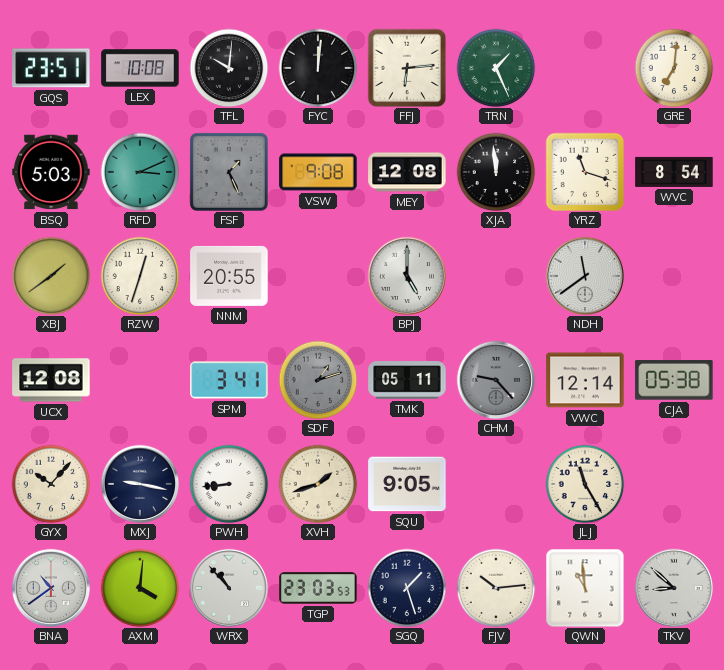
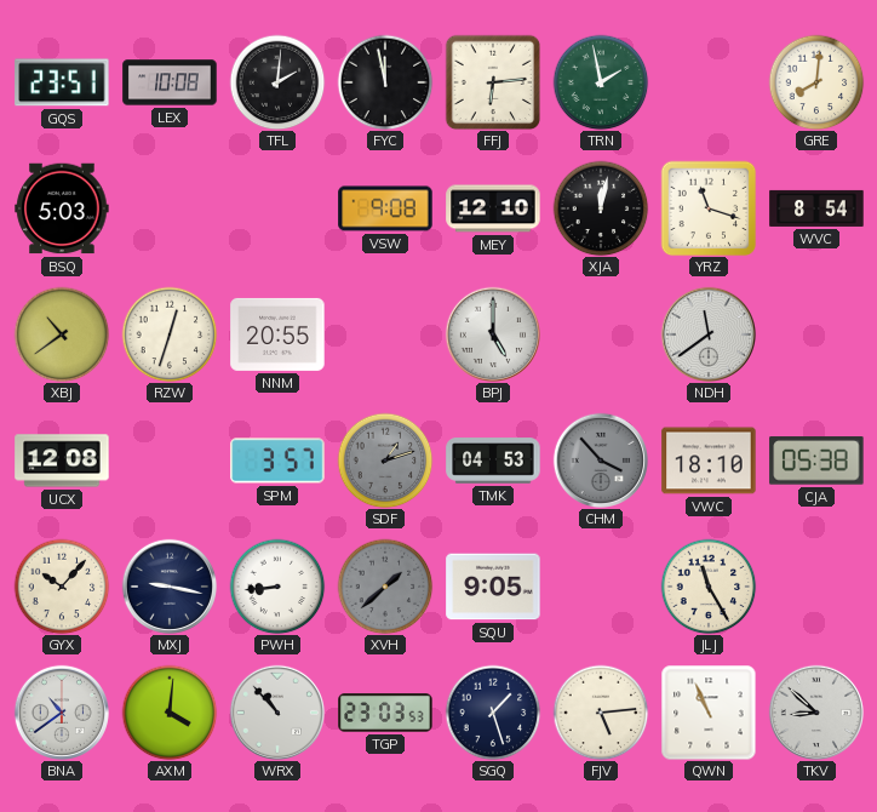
TFL: 10:01 -> 2:01 (277, 82)
FYC: 12:01 -> 11:58 (385, 82)
TRN: 1:26 -> 1:58 (601, 82)
GRE: 7:01 -> 8:01 (816, 82)
RFD: 3:11 -> none (140, 172)
FSF: 1:26 -> none (229, 172)
MEY: 12:08 -> 12:10 (493, 208)
XJA: 11:59 -> 12:02 (601, 208)
XBJ: 1:39 -> 10:39 (62, 334)
SPM: 3:41 -> 3:57 (277, 461)
TMK: 05:11 -> 04:53 (493, 461)
CHM: 9:23 -> 3:53 (601, 461)
VWC: 12:14 -> 18:10 (709, 461)
XVH: 1:42 -> 1:38 (385, 587)
XVH dial: cream -> grey (385, 587)
FJV: 10:14 -> 5:14 (601, 713)
QWN: 10:59 -> 10:56 (709, 713)
